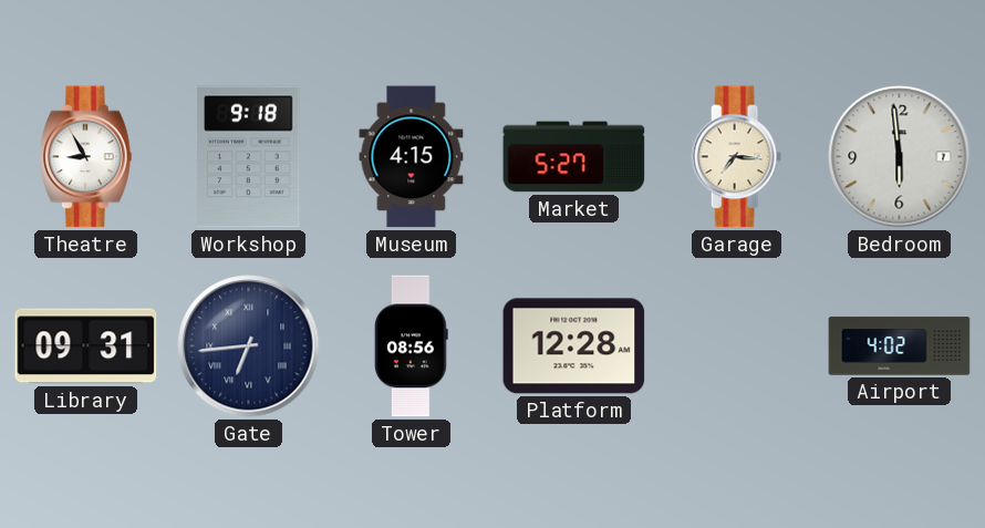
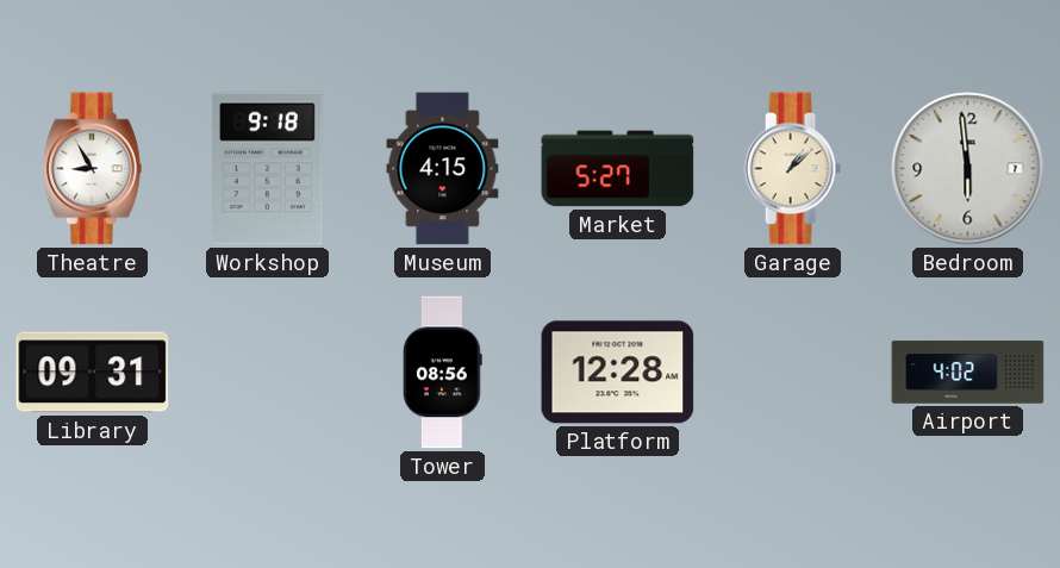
Garage: 7:16 -> 1:08 (792, 169)
Gate: 6:44 -> none (249, 346)
